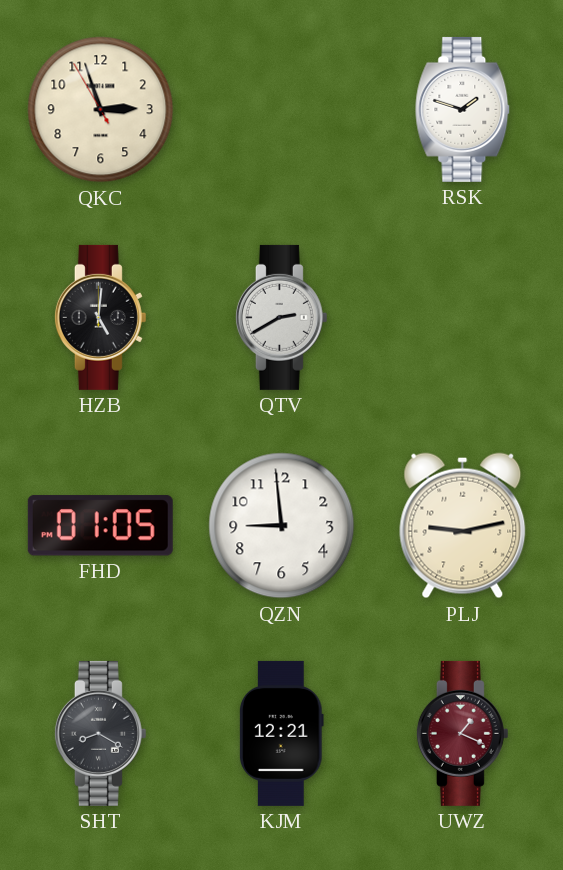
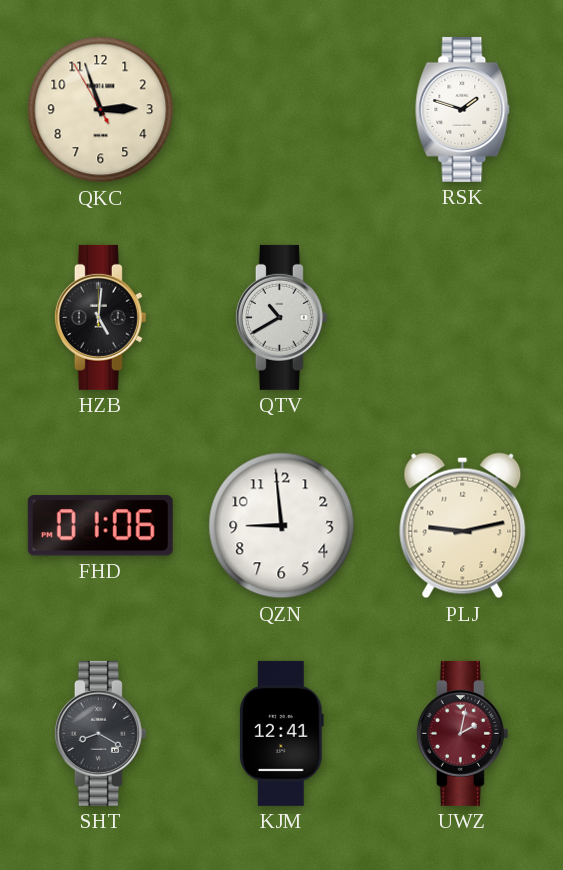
QTV: 2:40 -> 10:40 (281, 317)
FHD: 01:05 -> 01:06 (100, 526)
KJM: 12:21 -> 12:41 (281, 733)
UWZ: 1:19 -> 2:02 (462, 733)
